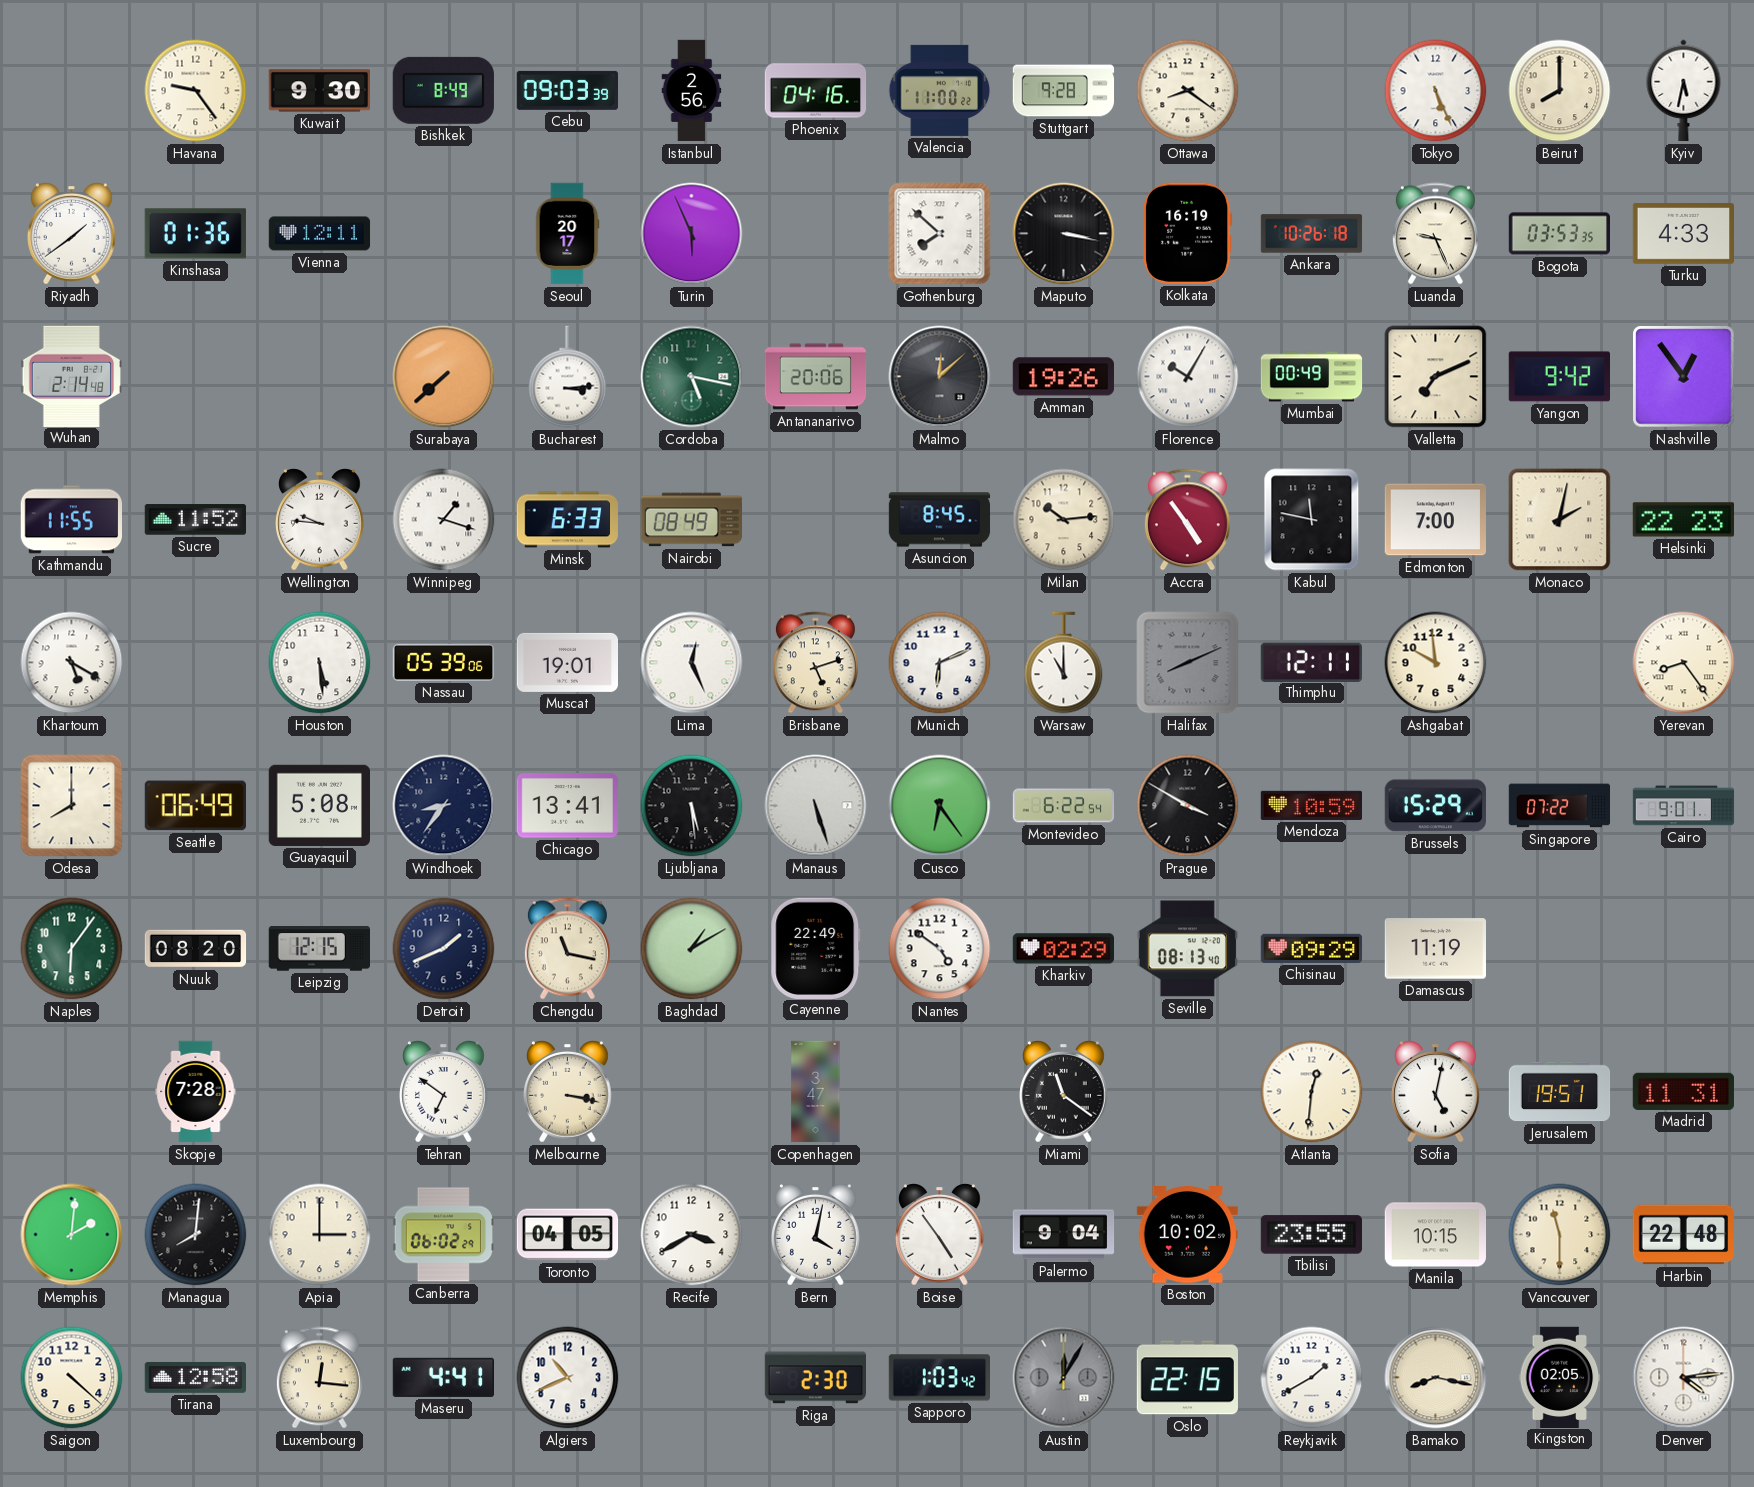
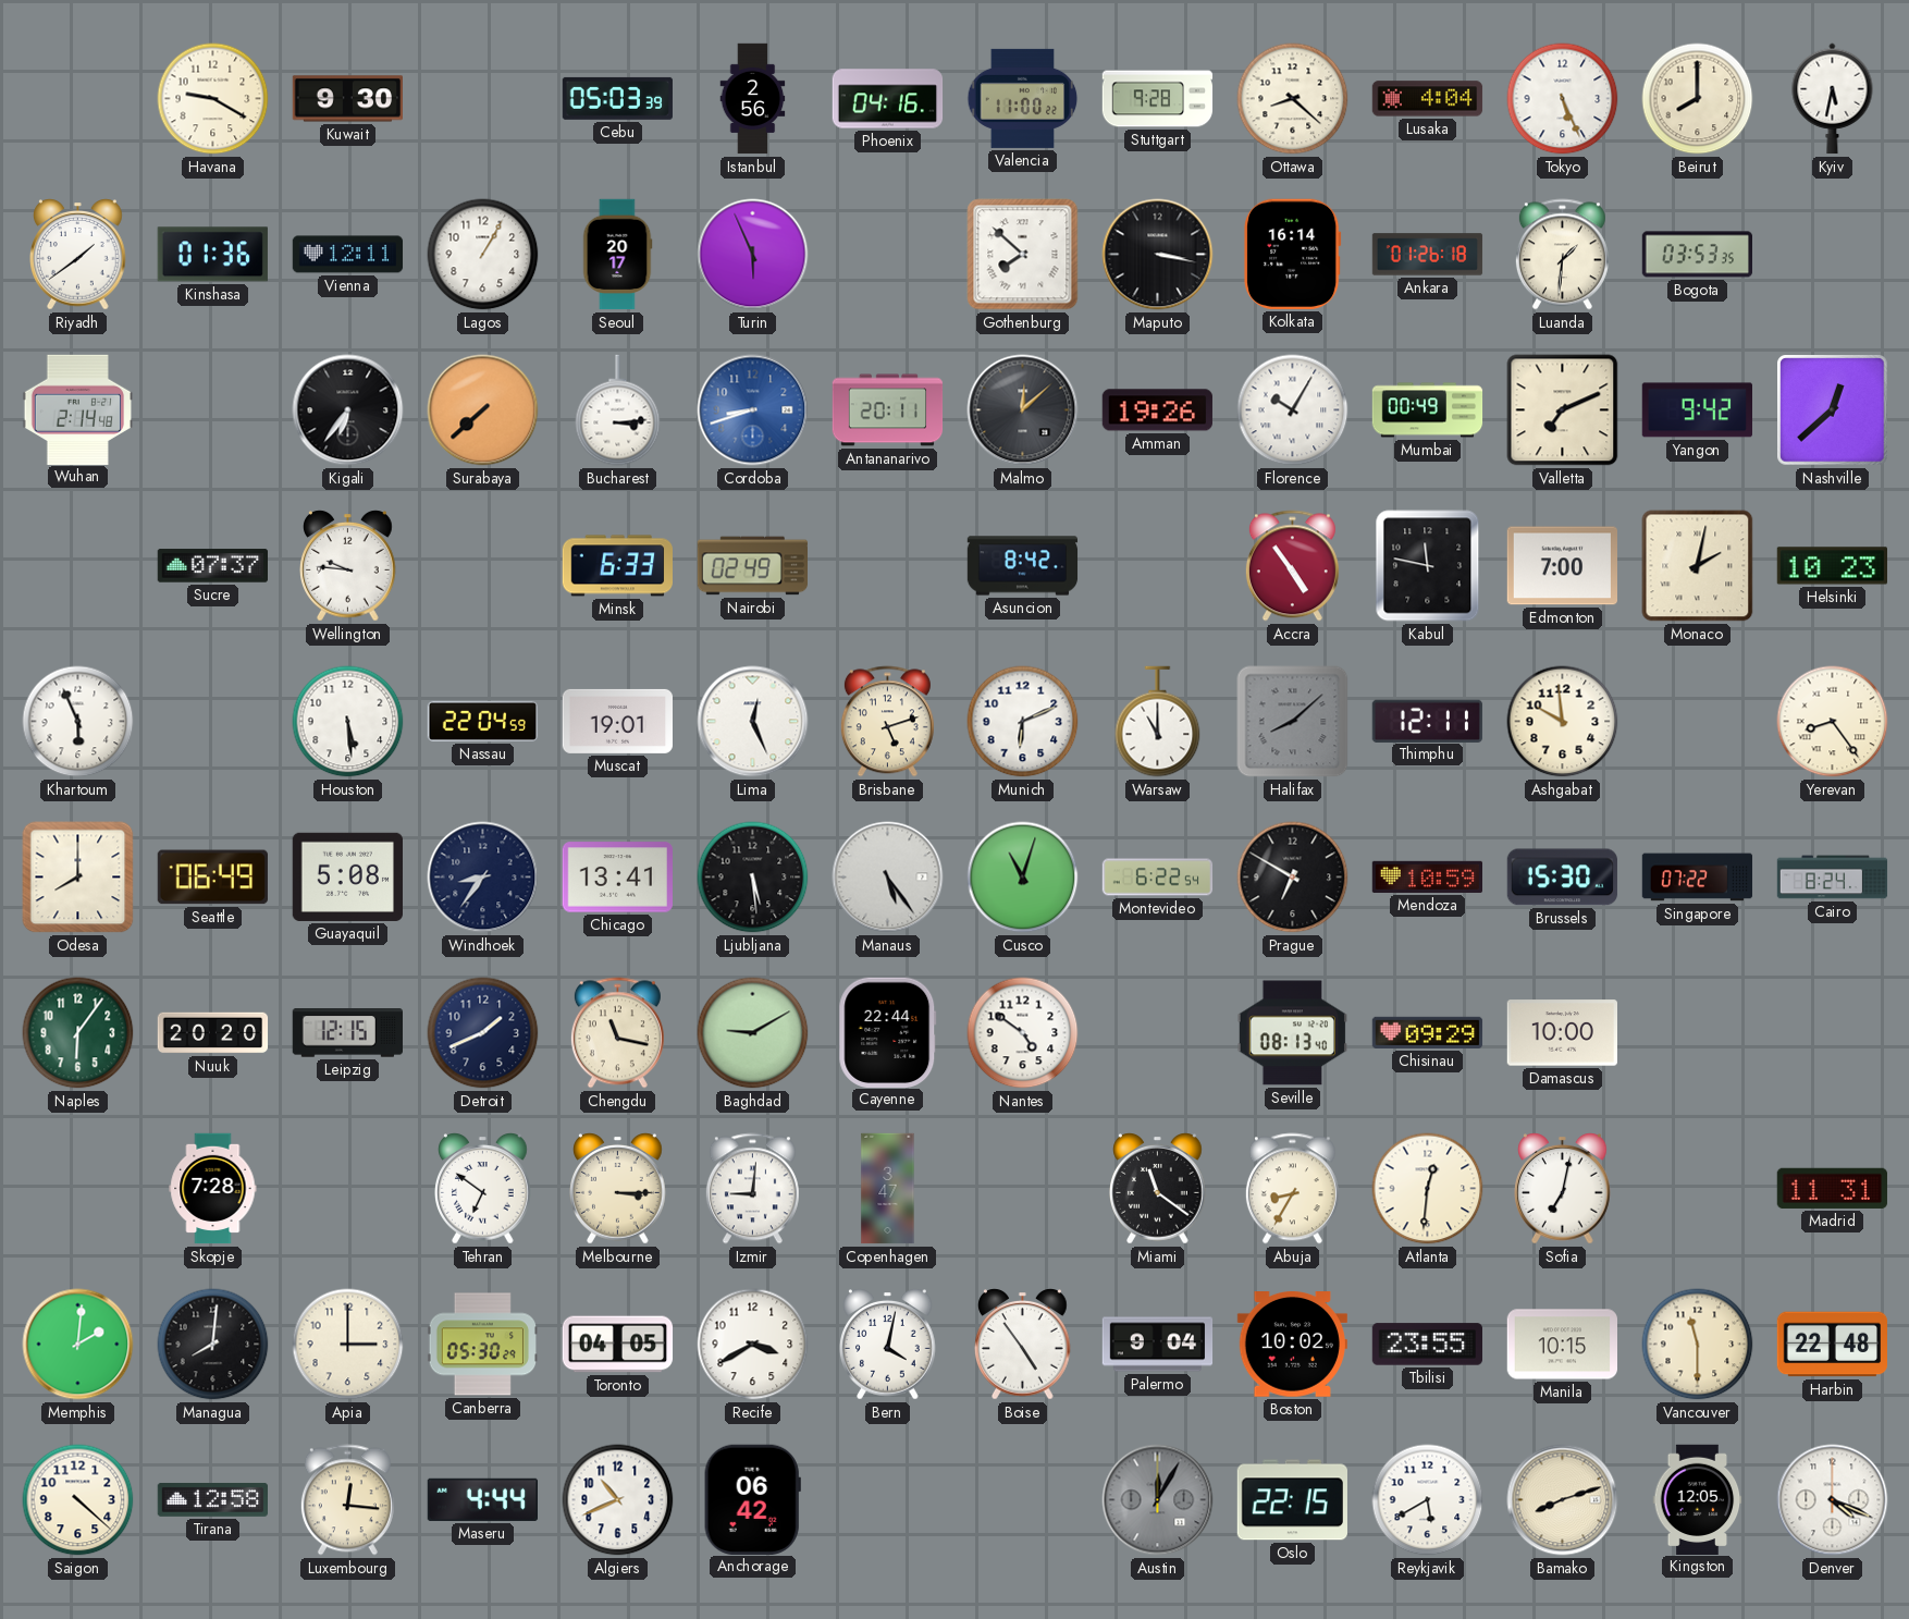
Havana: 9:24 -> 9:20 (213, 99)
Bishkek: 8:49 -> none (443, 90)
Cebu: 09:03 -> 05:03 (617, 98)
Ottawa: 8:21 -> 8:22 (1293, 99)
Lusaka: none -> 4:04 (1428, 99)
Lagos: none -> 1:05 (483, 255)
Kolkata: 16:19 -> 16:14 (1293, 254)
Ankara: 10:26 -> 01:26 (1428, 255)
Luanda: 9:26 -> 1:31 (1562, 255)
Turku: 4:33 -> none (1683, 234)
Kigali: none -> 6:36 (348, 410)
Cordoba: 5:17 -> 8:42 (753, 410)
Cordoba dial: green -> blue (753, 410)
Antananarivo: 20:06 -> 20:11 (888, 410)
Nashville: 12:54 -> 12:38 (1833, 410)
Kathmandu: 11:55 -> none (71, 520)
Sucre: 11:52 -> 07:37 (212, 566)
Winnipeg: 1:18 -> none (444, 520)
Nairobi: 08:49 -> 02:49 (753, 566)
Asuncion: 8:45 -> 8:42 (1023, 566)
Milan: 10:14 -> none (1064, 520)
Helsinki: 22:23 -> 10:23 (1832, 566)
Khartoum: 5:20 -> 5:56 (78, 722)
Nassau: 05:39 -> 22:04 (483, 721)
Halifax: 8:11 -> 8:08 (1293, 722)
Manaus: 5:27 -> 5:24 (888, 878)
Cusco: 6:24 -> 11:03 (1023, 878)
Prague: 3:50 -> 6:50 (1293, 878)
Brussels: 15:29 -> 15:30 (1562, 878)
Cairo: 9:01 -> 8:24 (1833, 878)
Nuuk: 08:20 -> 20:20 (213, 1033)
Baghdad: 1:10 -> 9:10 (753, 1033)
Cayenne: 22:49 -> 22:44 (888, 1032)
Kharkiv: 02:29 -> none (1063, 949)
Damascus: 11:19 -> 10:00 (1562, 1033)
Melbourne: 3:17 -> 3:15 (618, 1189)
Izmir: none -> 9:01 (752, 1189)
Abuja: none -> 8:35 (1292, 1189)
Sofia: 5:02 -> 7:02 (1563, 1189)
Jerusalem: 19:51 -> none (1560, 1092)
Canberra: 06:02 -> 05:30 (482, 1345)
Maseru: 4:41 -> 4:44 (482, 1499)
Anchorage: none -> 06:42 (752, 1499)
Riga: 2:30 -> none (815, 1378)
Sapporo: 1:03 -> none (939, 1378)
Reykjavik: 1:40 -> 5:40 (1428, 1500)
Bamako: 8:17 -> 8:12 (1563, 1500)
Kingston: 02:05 -> 12:05 (1698, 1499)
Denver: 4:14 -> 4:19 (1833, 1500)
